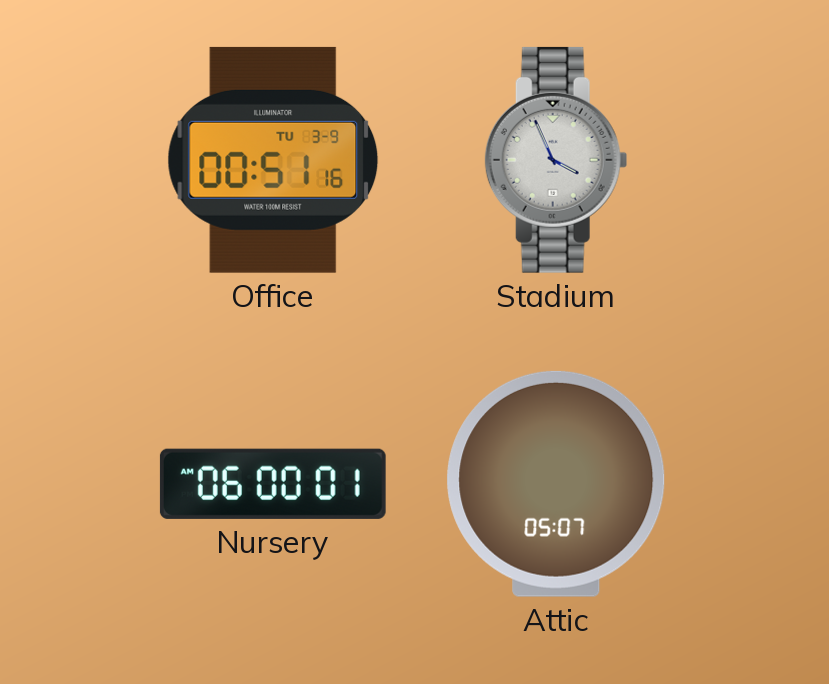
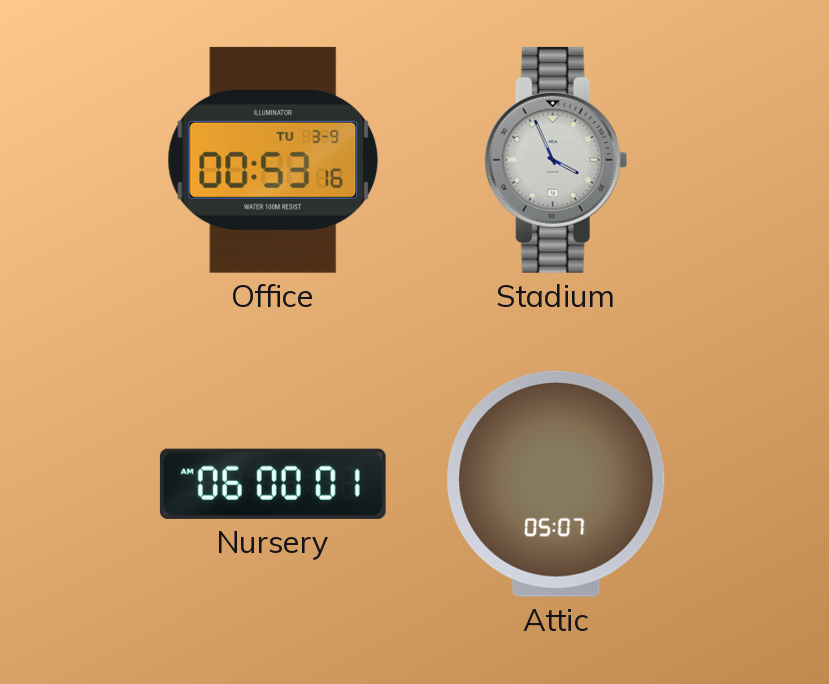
Office: 00:51 -> 00:53 (273, 160)
